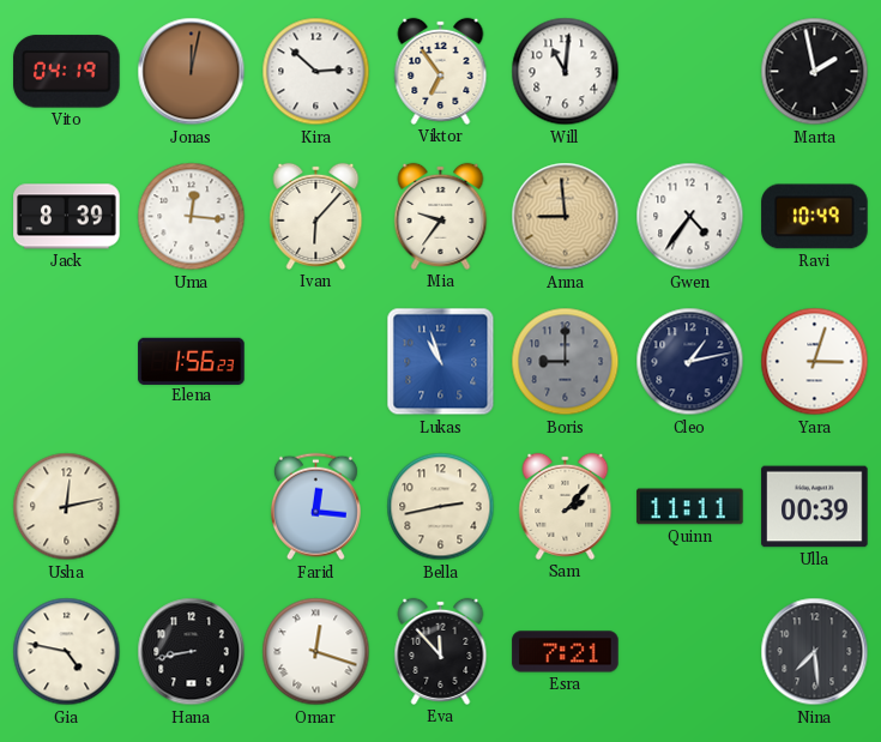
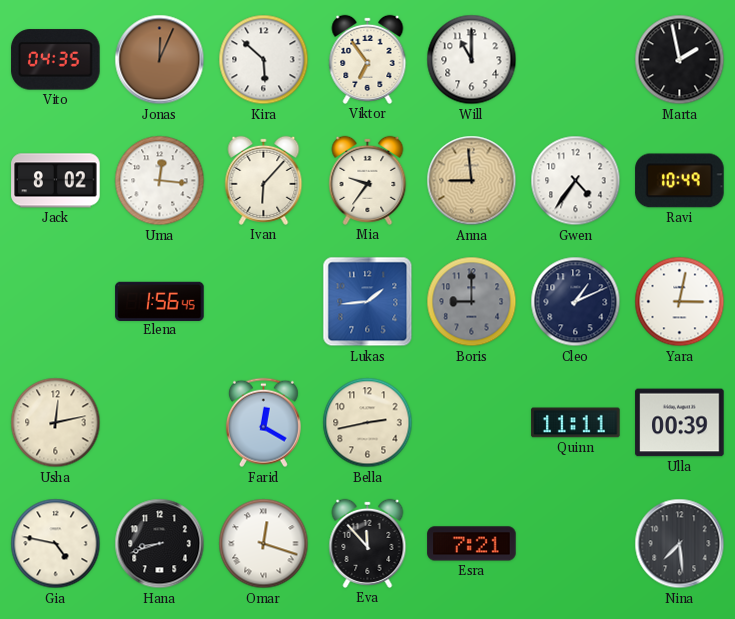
Vito: 04:19 -> 04:35 (56, 60)
Jonas: 12:02 -> 12:04 (160, 60)
Kira: 2:52 -> 5:52 (264, 60)
Will: 11:01 -> 11:00 (472, 60)
Jack: 8:39 -> 8:02 (56, 181)
Elena: 1:56:23 -> 1:56:45 (160, 301)
Lukas: 10:57 -> 1:44 (368, 302)
Cleo: 1:13 -> 1:11 (576, 302)
Yara: 3:03 -> 3:02 (680, 302)
Farid: 12:16 -> 12:20 (263, 423)
Sam: 2:07 -> none (566, 506)
Hana: 8:43 -> 8:42 (160, 544)
